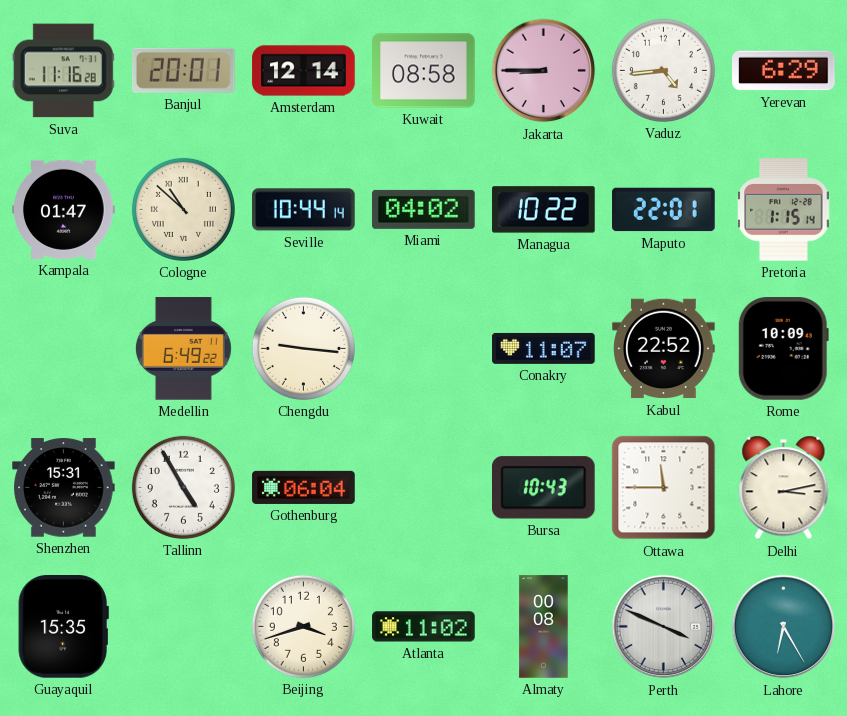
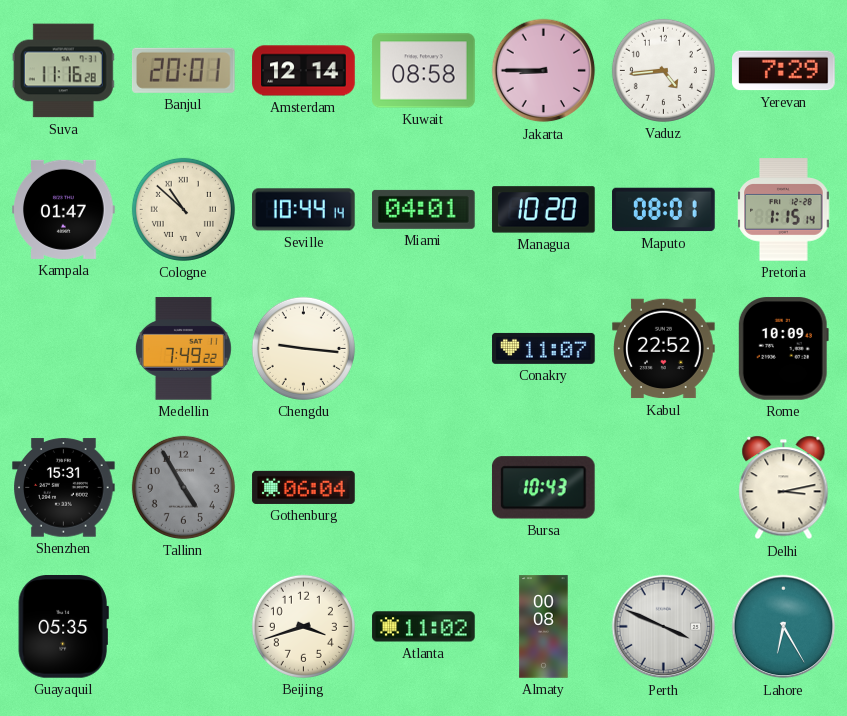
Yerevan: 6:29 -> 7:29 (784, 71)
Miami: 04:02 -> 04:01 (424, 209)
Managua: 10:22 -> 10:20 (544, 210)
Maputo: 22:01 -> 08:01 (664, 210)
Medellin: 6:49 -> 7:49 (183, 349)
Tallinn dial: white -> grey (183, 487)
Ottawa: 11:45 -> none (664, 488)
Guayaquil: 15:35 -> 05:35 (63, 627)
